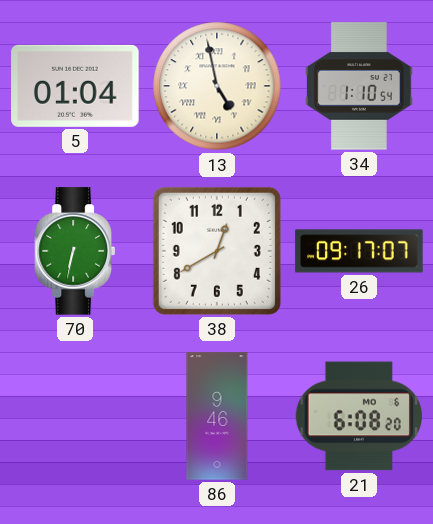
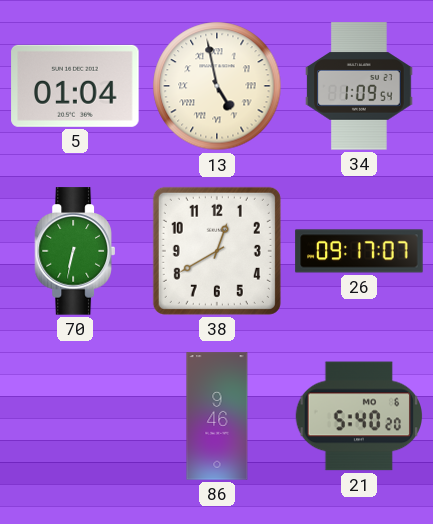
34: 1:10 -> 1:09 (359, 86)
21: 6:08 -> 5:40 (359, 416)
